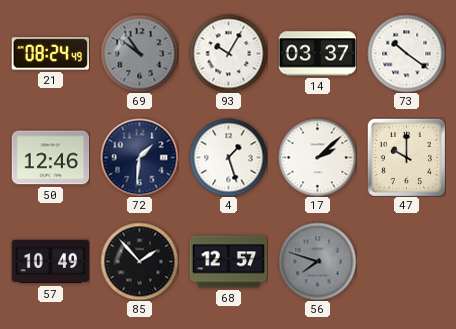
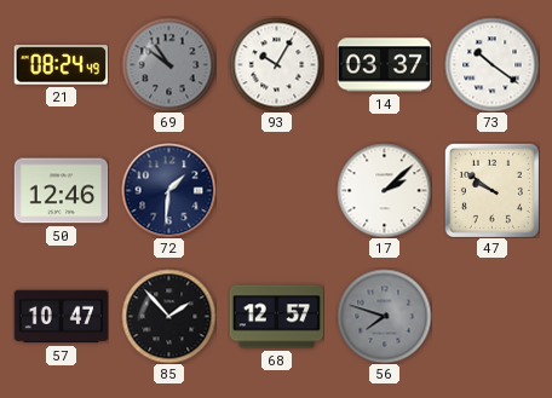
4: 1:27 -> none (228, 157)
47: 10:00 -> 9:51 (491, 190)
57: 10:49 -> 10:47 (61, 317)
